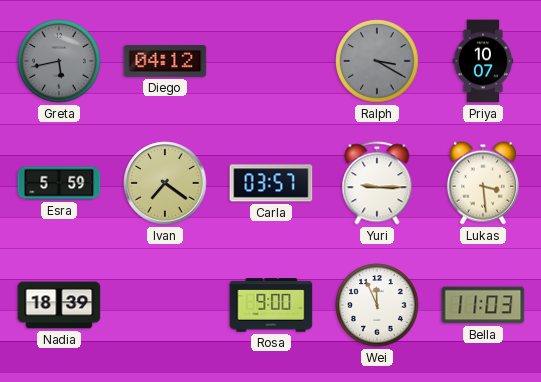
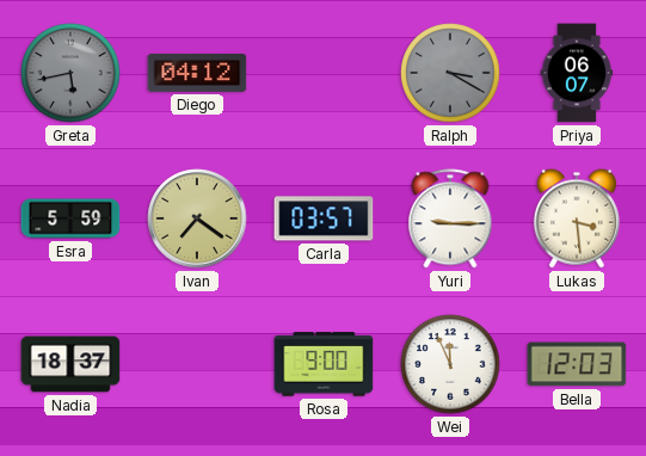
Priya: 10:07 -> 06:07 (577, 73)
Nadia: 18:39 -> 18:37 (70, 364)
Bella: 11:03 -> 12:03 (577, 364)
